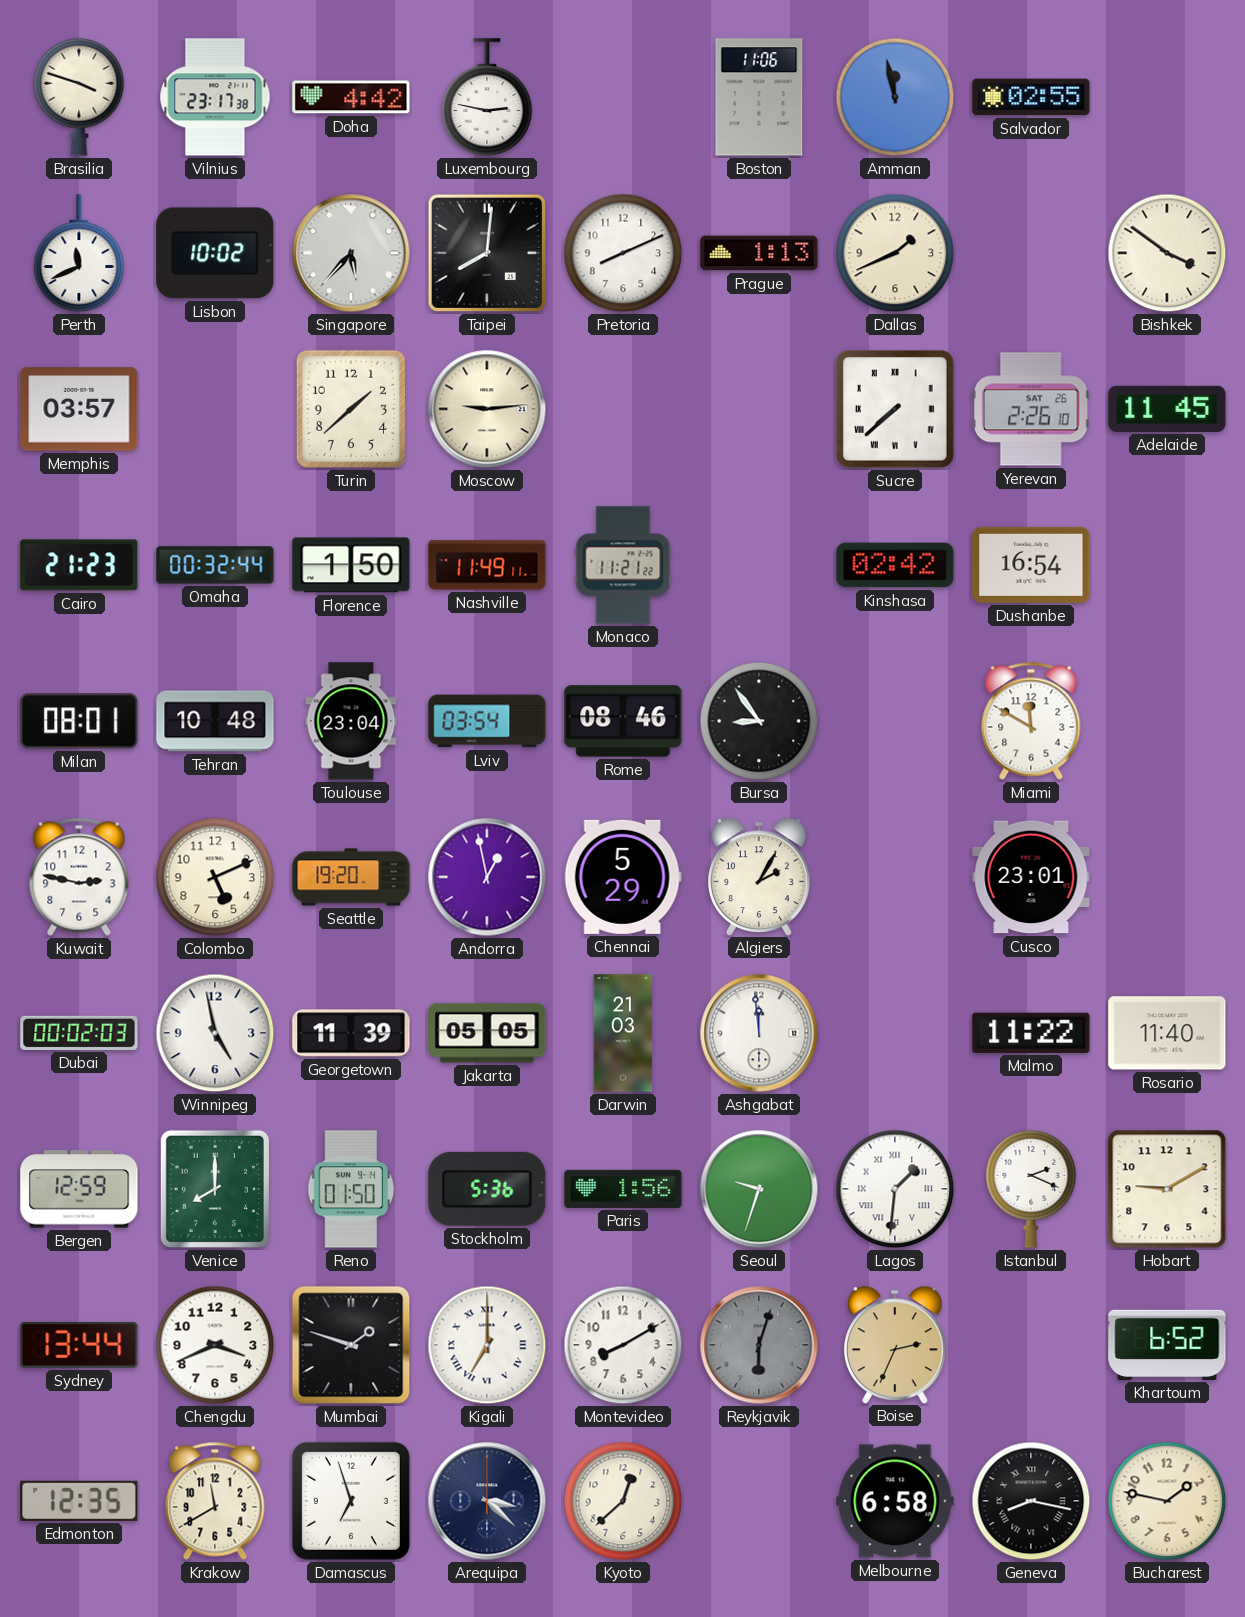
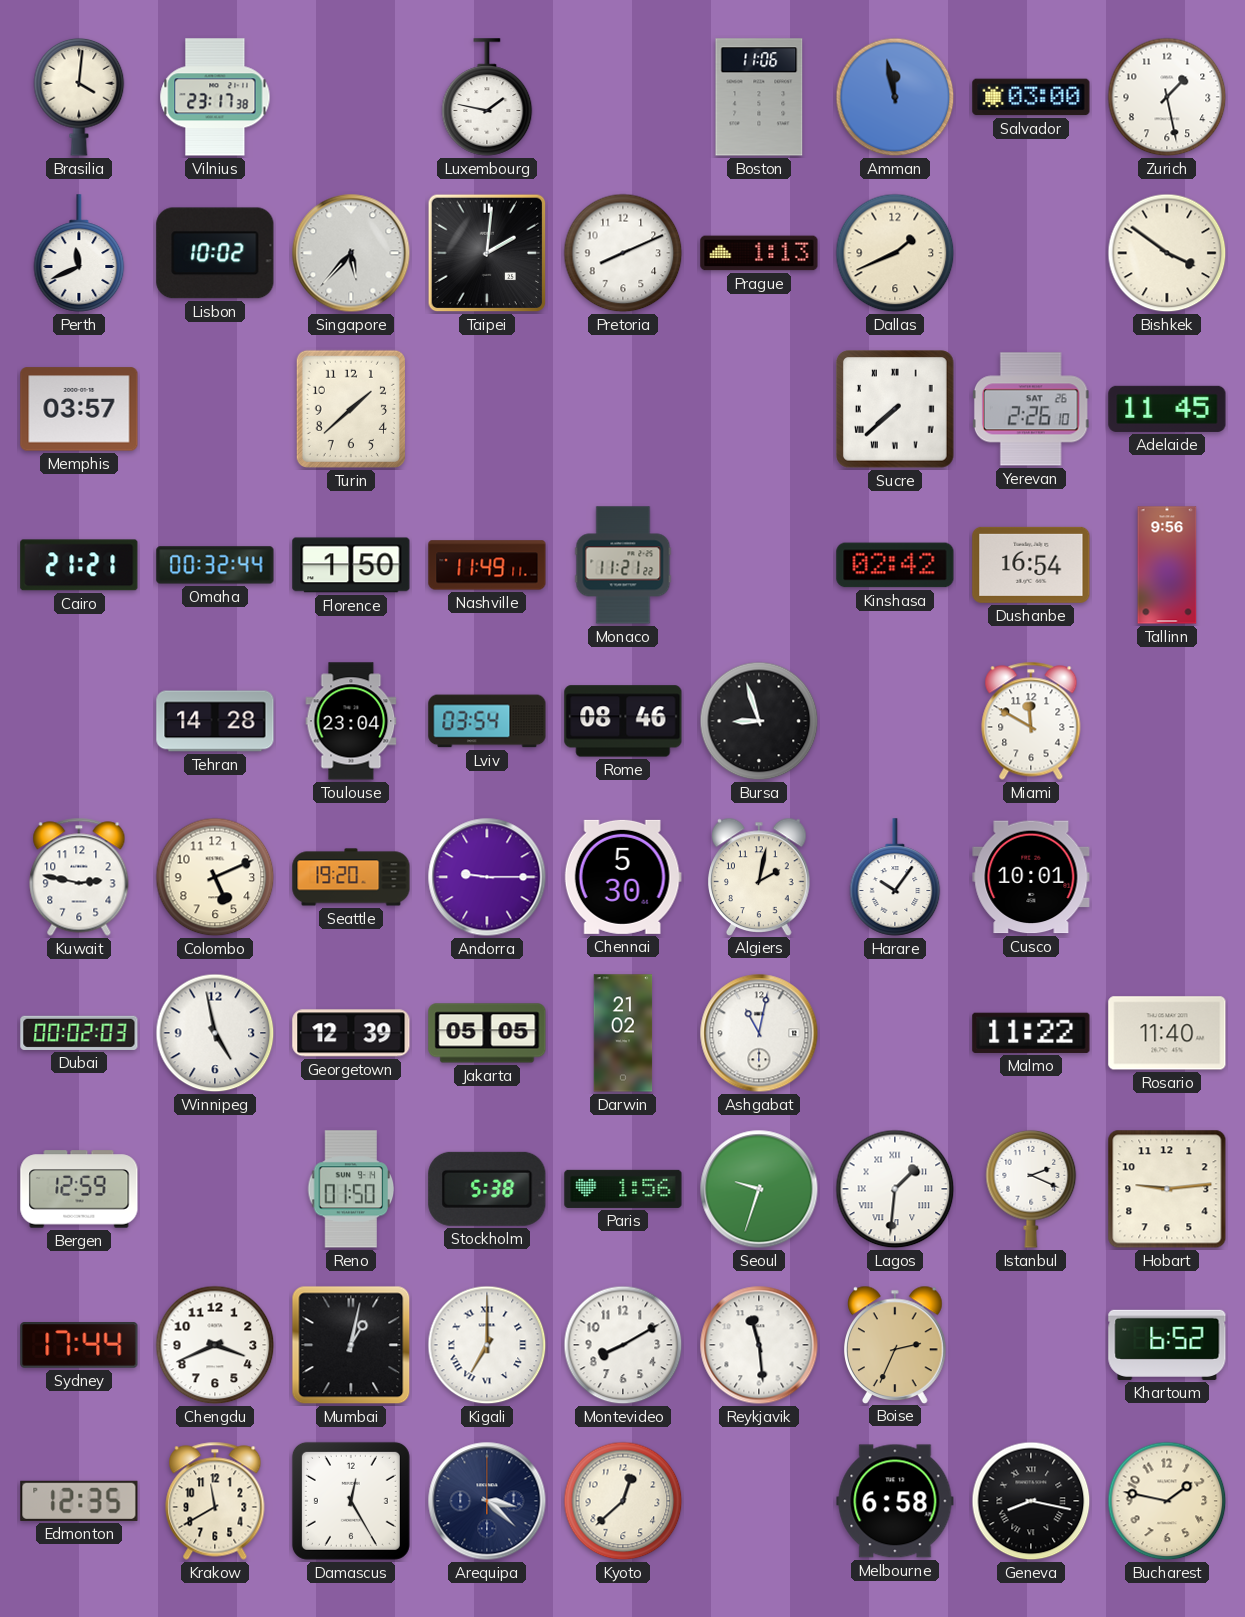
Brasilia: 3:48 -> 4:01 (79, 97)
Doha: 4:42 -> none (351, 97)
Luxembourg: 2:47 -> 1:47 (487, 97)
Salvador: 02:55 -> 03:00 (1031, 97)
Zurich: none -> 1:28 (1167, 97)
Taipei: 8:01 -> 2:01 (487, 253)
Moscow: 9:14 -> none (487, 409)
Cairo: 21:23 -> 21:21 (79, 565)
Tallinn: none -> 9:56 (1167, 565)
Milan: 08:01 -> none (79, 721)
Tehran: 10:48 -> 14:28 (215, 721)
Bursa: 8:54 -> 8:57 (759, 721)
Andorra: 12:58 -> 9:15 (487, 877)
Chennai: 5:29 -> 5:30 (623, 877)
Algiers: 2:05 -> 2:02 (760, 876)
Harare: none -> 10:06 (895, 877)
Cusco: 23:01 -> 10:01 (1031, 877)
Georgetown: 11:39 -> 12:39 (351, 1033)
Darwin: 21:03 -> 21:02 (623, 1033)
Ashgabat: 11:59 -> 11:02 (759, 1033)
Venice: 8:00 -> none (215, 1189)
Stockholm: 5:36 -> 5:38 (487, 1189)
Hobart: 9:10 -> 9:14 (1167, 1189)
Sydney: 13:44 -> 17:44 (79, 1346)
Mumbai: 1:48 -> 1:02 (351, 1345)
Reykjavik: 6:03 -> 11:29 (759, 1345)
Reykjavik dial: grey -> white (759, 1345)
Damascus: 6:57 -> 12:25 (351, 1501)
